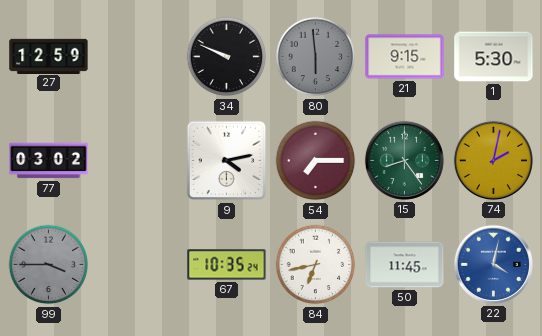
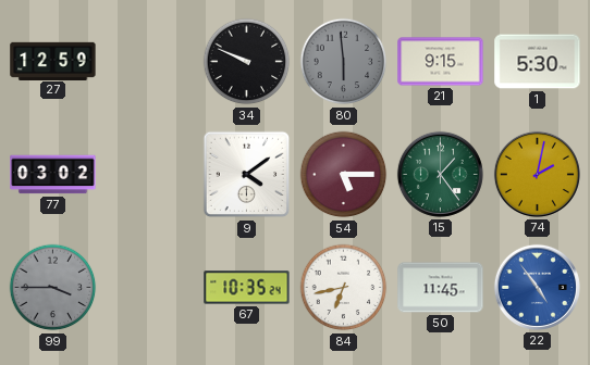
9: 4:13 -> 4:09 (247, 175)
54: 7:15 -> 5:15 (344, 175)
15: 8:24 -> 1:24 (440, 174)
22: 4:02 -> 4:54 (537, 287)
